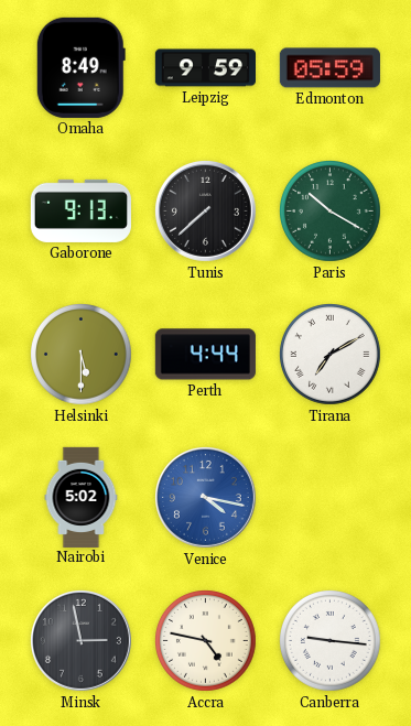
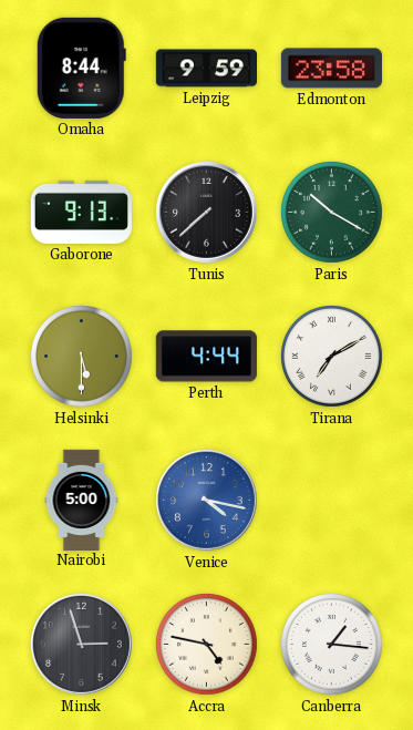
Omaha: 8:49 -> 8:44 (81, 68)
Edmonton: 05:59 -> 23:58 (331, 69)
Nairobi: 5:02 -> 5:00 (82, 500)
Minsk: 2:58 -> 2:57 (81, 644)
Canberra: 9:16 -> 1:16 (332, 645)
